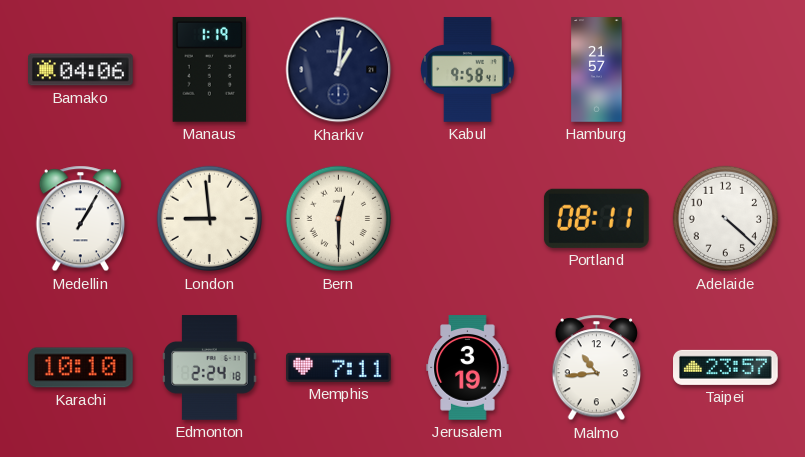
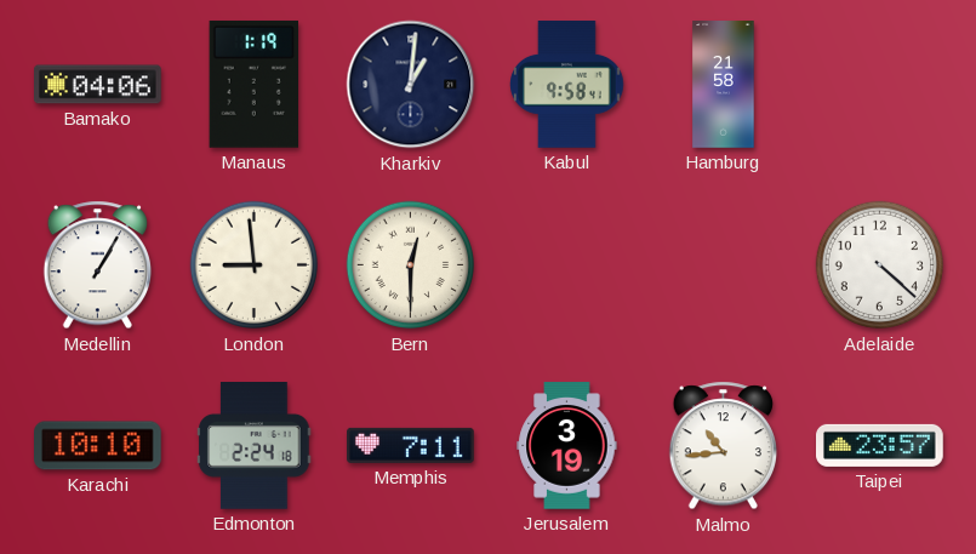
Hamburg: 21:57 -> 21:58 (724, 85)
Portland: 08:11 -> none (596, 218)
